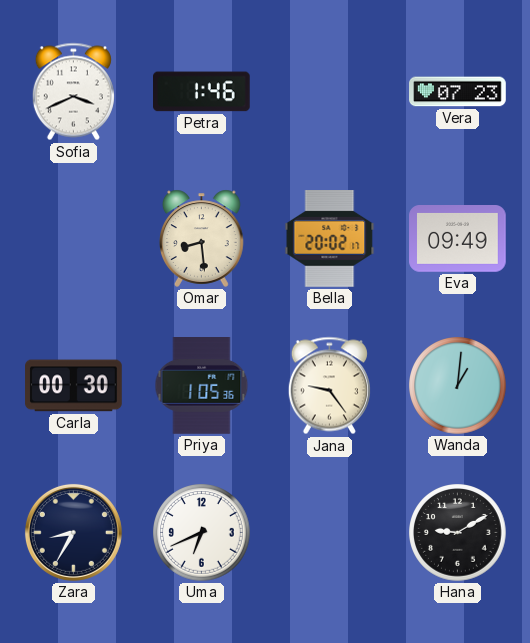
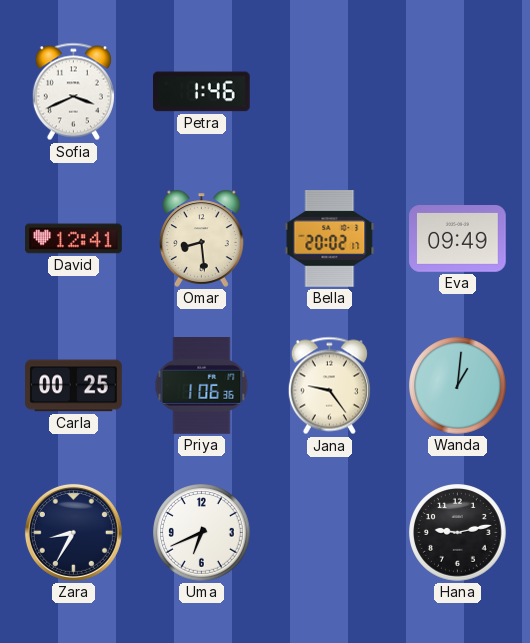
Vera: 07:23 -> none (458, 92)
David: none -> 12:41 (74, 239)
Carla: 00:30 -> 00:25 (74, 386)
Priya: 1:05 -> 1:06 (202, 386)
Hana: 9:10 -> 9:13 (458, 533)
